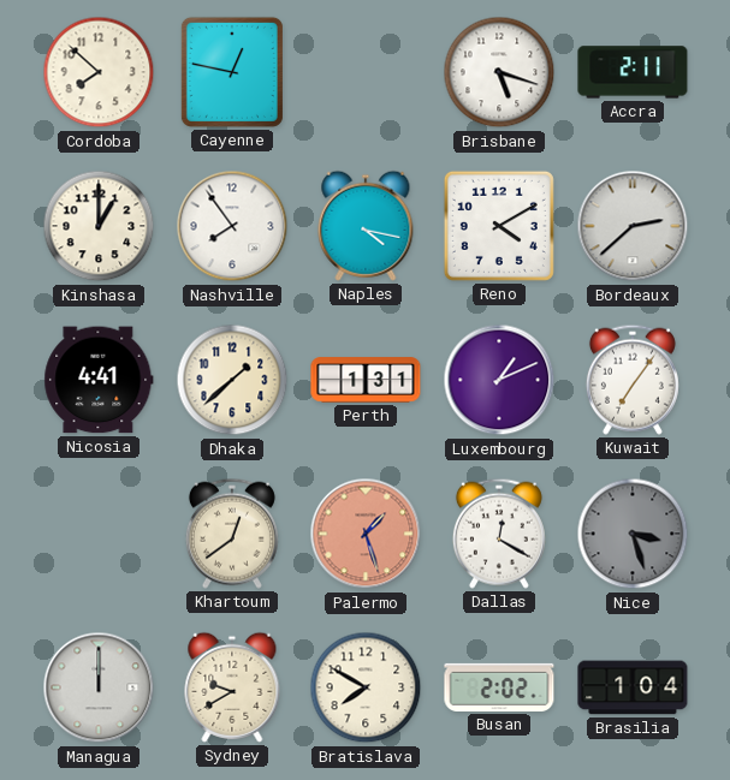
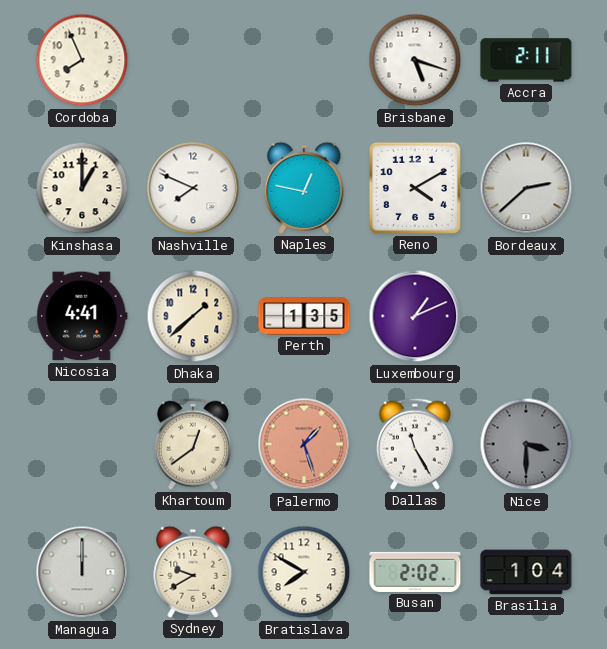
Cordoba: 7:52 -> 7:56 (82, 60)
Cayenne: 12:47 -> none (232, 72)
Nashville: 7:54 -> 7:49 (193, 188)
Naples: 4:17 -> 12:47 (304, 188)
Perth: 1:31 -> 1:35 (304, 316)
Kuwait: 7:06 -> none (633, 380)
Dallas: 12:20 -> 11:25 (415, 444)
Nice: 3:27 -> 3:30 (526, 444)
